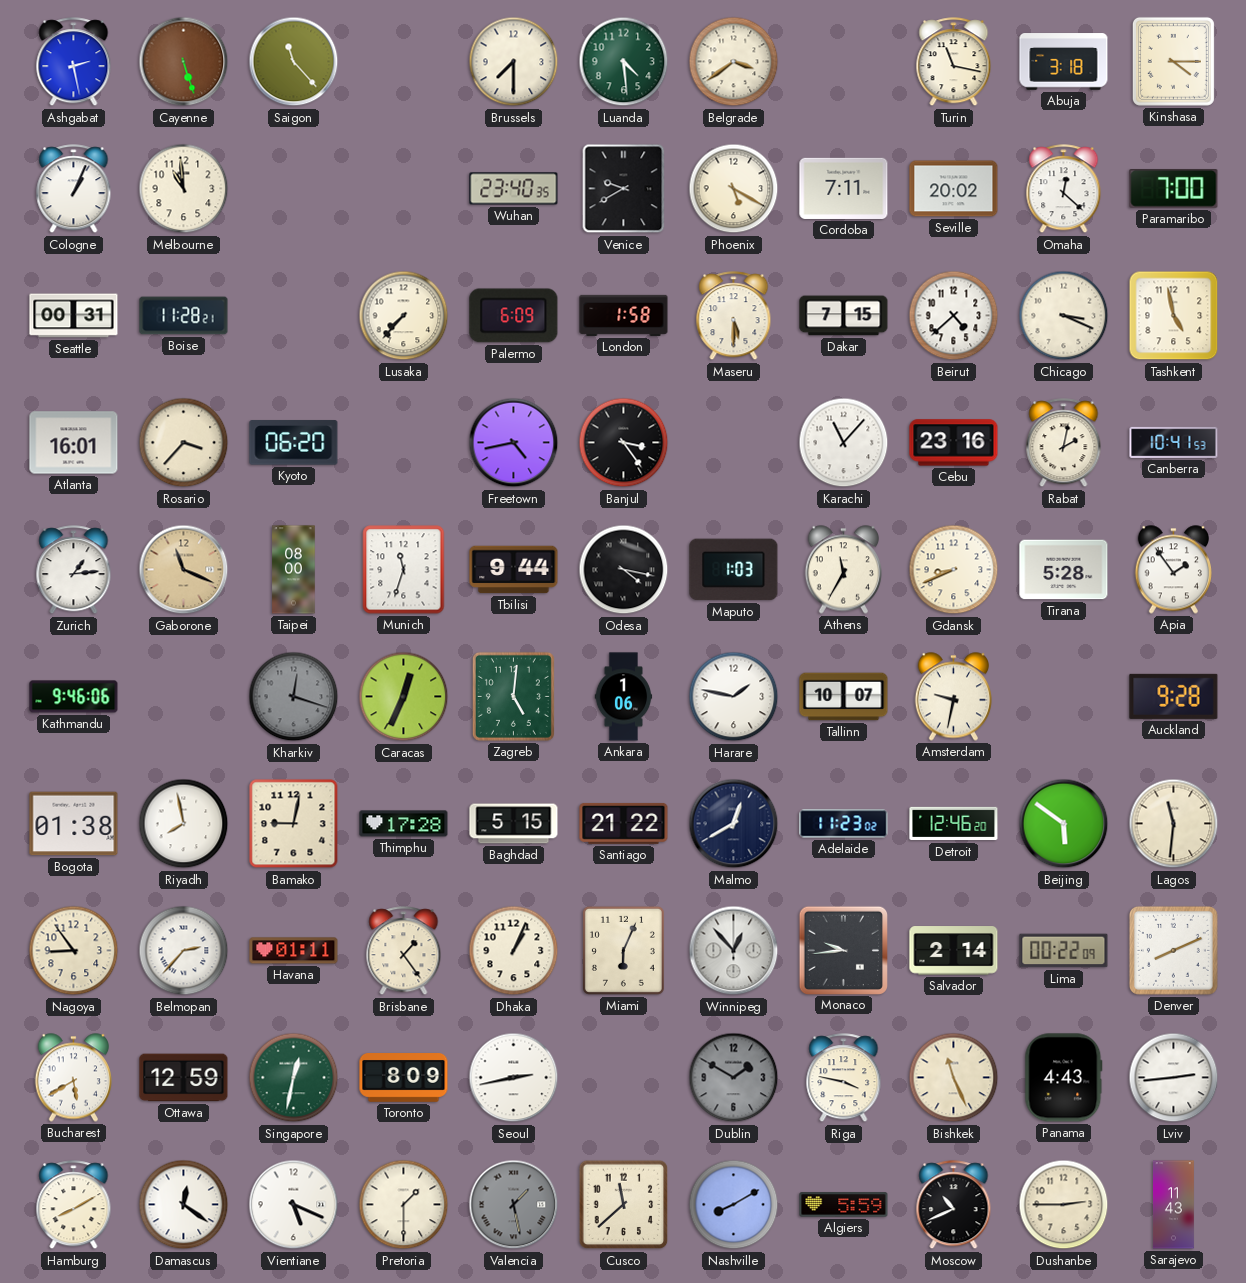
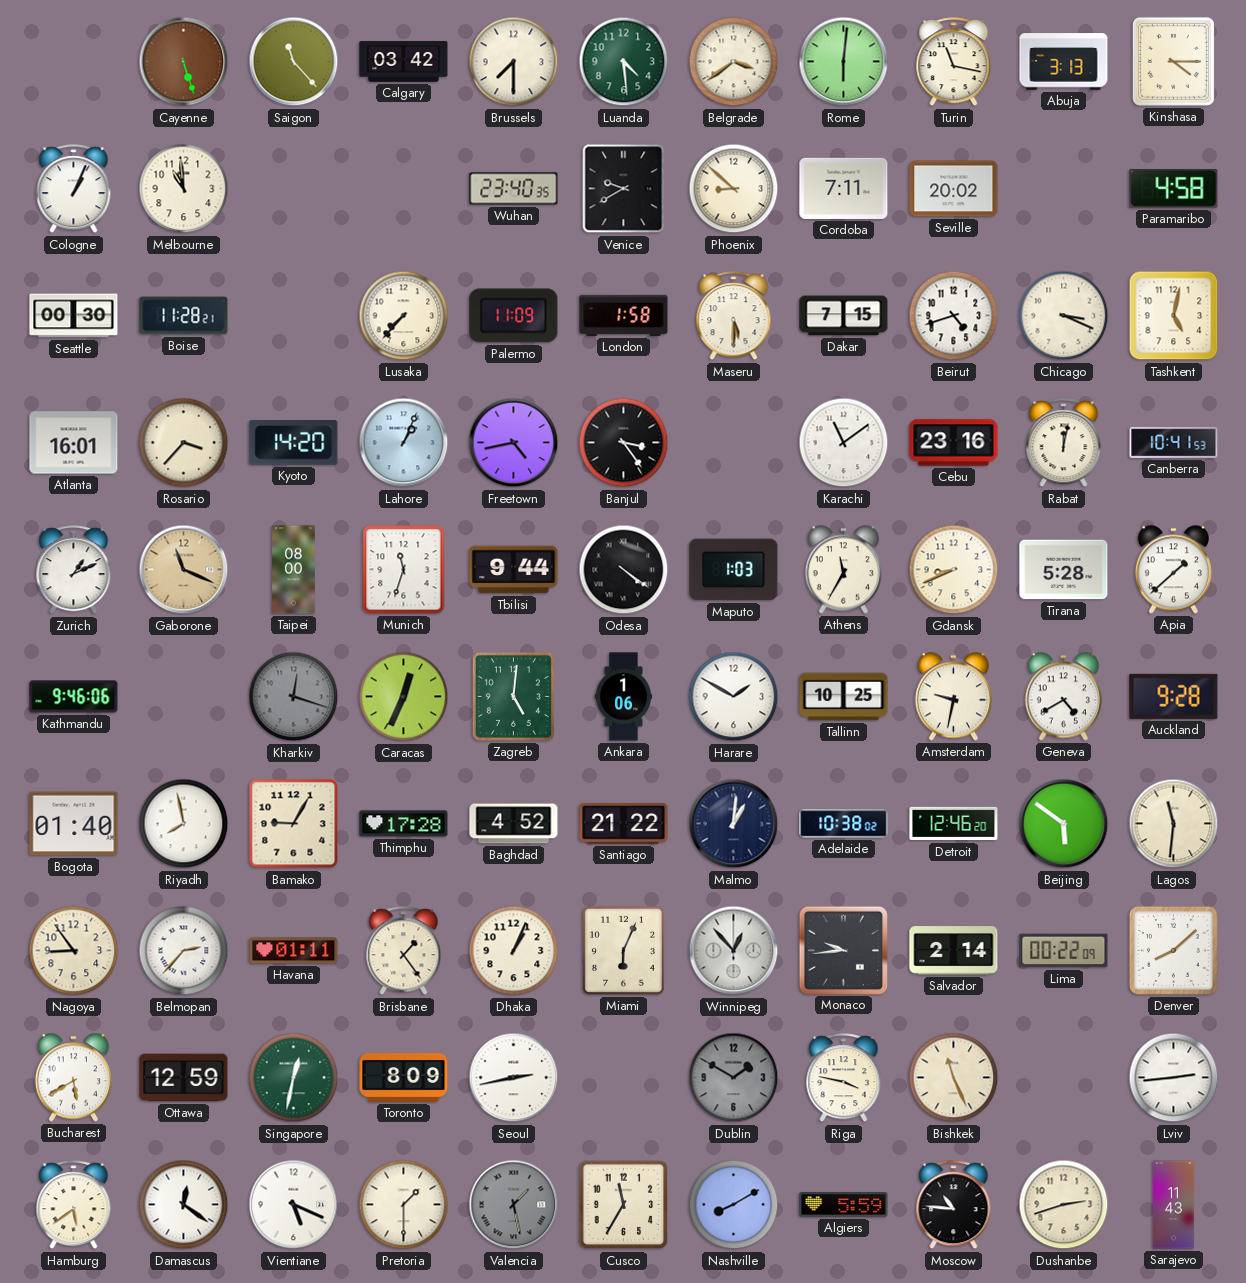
Ashgabat: 2:28 -> none (74, 62)
Calgary: none -> 03:42 (404, 62)
Rome: none -> 6:01 (844, 62)
Abuja: 3:18 -> 3:13 (1064, 62)
Phoenix: 5:20 -> 8:52 (734, 189)
Omaha: 12:22 -> none (1064, 189)
Paramaribo: 7:00 -> 4:58 (1174, 189)
Seattle: 00:31 -> 00:30 (74, 316)
Palermo: 6:09 -> 11:09 (514, 316)
Beirut: 4:38 -> 4:42 (954, 316)
Tashkent: 4:58 -> 5:02 (1174, 316)
Kyoto: 06:20 -> 14:20 (294, 443)
Lahore: none -> 1:04 (404, 443)
Karachi: 11:07 -> 11:09 (844, 443)
Rabat: 2:02 -> 12:02 (1064, 443)
Zurich: 1:14 -> 1:11 (74, 570)
Odesa: 4:17 -> 4:21 (624, 570)
Apia: 1:54 -> 1:38 (1173, 570)
Harare: 1:47 -> 1:50 (734, 697)
Tallinn: 10:07 -> 10:25 (844, 697)
Geneva: none -> 4:40 (1063, 697)
Bogota: 01:38 -> 01:40 (74, 824)
Bamako: 9:02 -> 9:05 (294, 824)
Baghdad: 5:15 -> 4:52 (514, 824)
Malmo: 12:40 -> 1:01 (734, 824)
Adelaide: 11:23 -> 10:38 (844, 824)
Denver: 8:11 -> 8:08 (1173, 950)
Panama: 4:43 -> none (1064, 1078)
Hamburg: 8:10 -> 5:39 (74, 1205)
Cusco: 11:38 -> 11:35 (624, 1205)
Moscow: 10:41 -> 10:46 (954, 1205)
Dushanbe: 2:45 -> 2:42 (1064, 1205)
